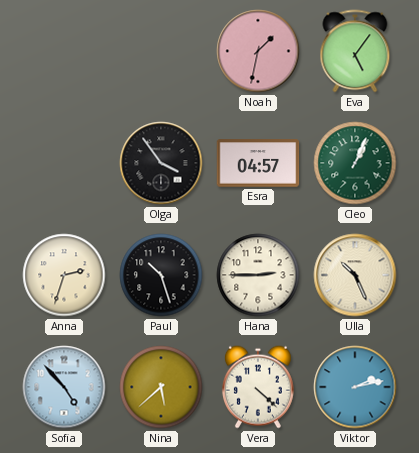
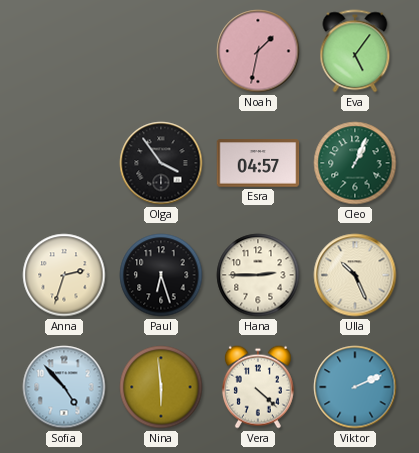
Paul: 10:27 -> 6:27 (161, 275)
Nina: 5:38 -> 5:59 (161, 387)
Viktor: 2:13 -> 2:11 (355, 387)
